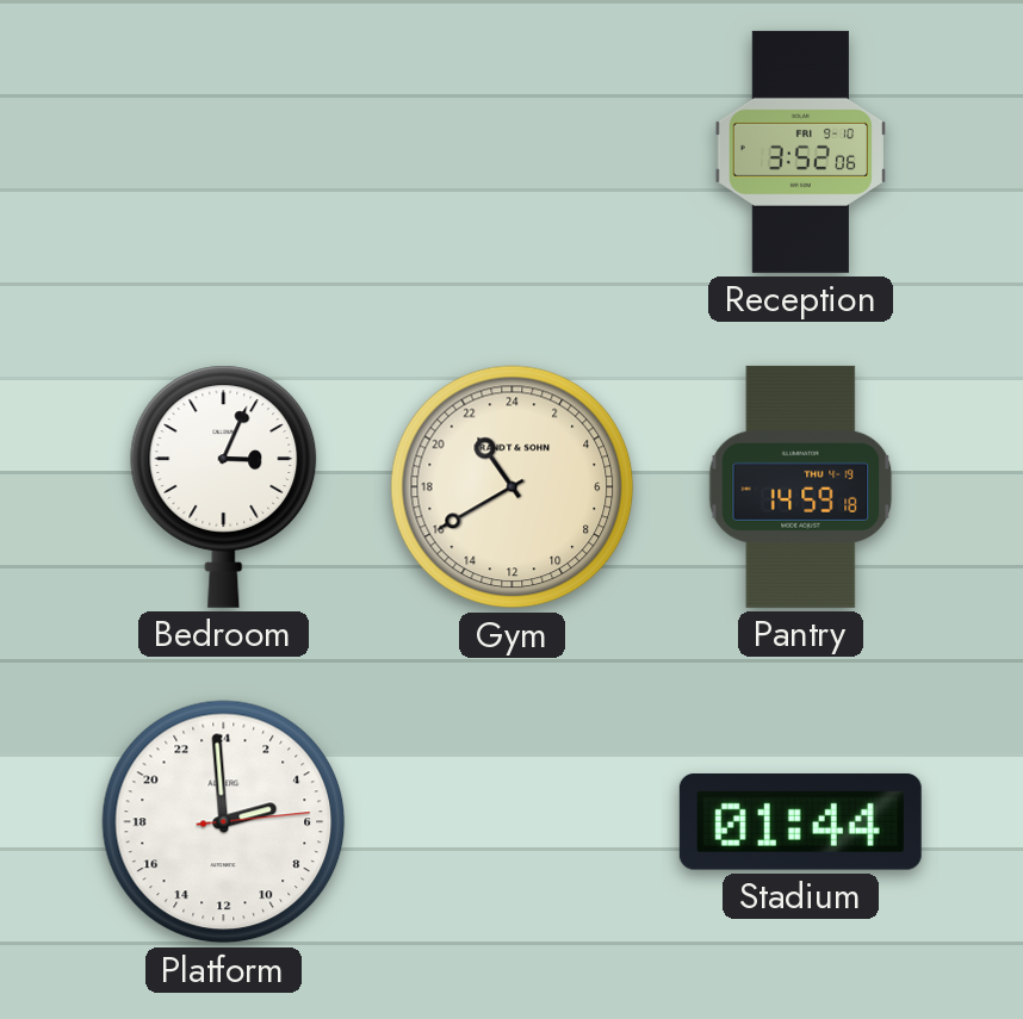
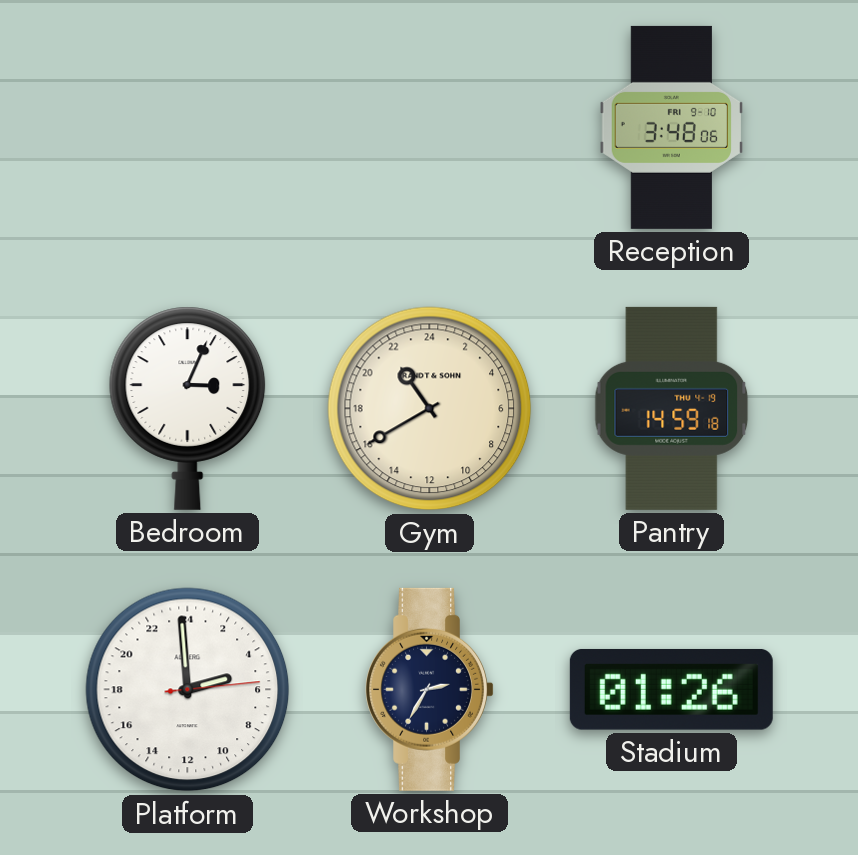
Reception: 3:52 -> 3:48 (671, 127)
Workshop: none -> 2:35 (429, 689)
Stadium: 01:44 -> 01:26 (671, 689)
